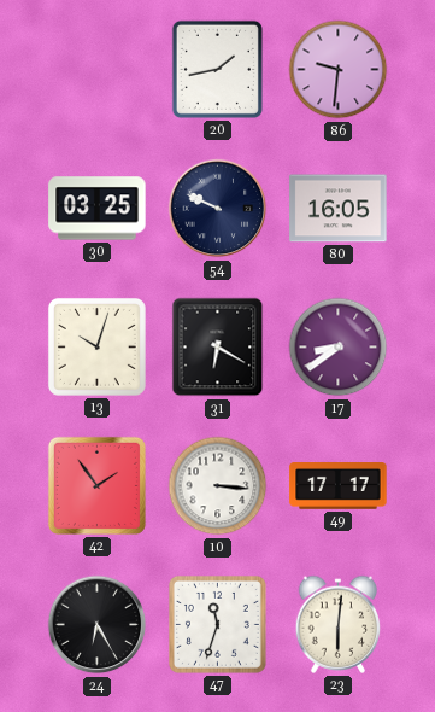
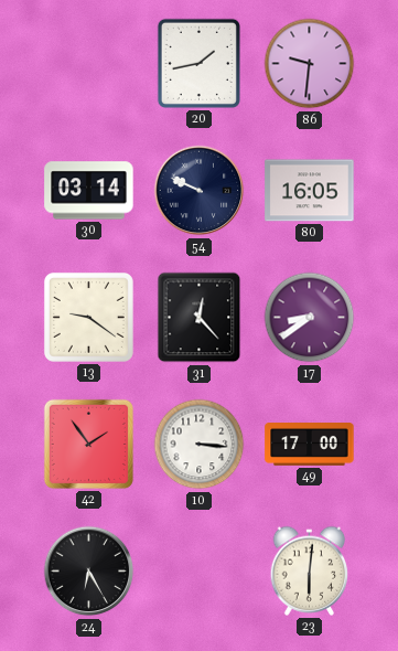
30: 03:25 -> 03:14 (89, 191)
13: 10:03 -> 9:21 (88, 317)
31: 6:20 -> 12:23 (200, 318)
49: 17:17 -> 17:00 (310, 445)
47: 11:33 -> none (217, 624)
